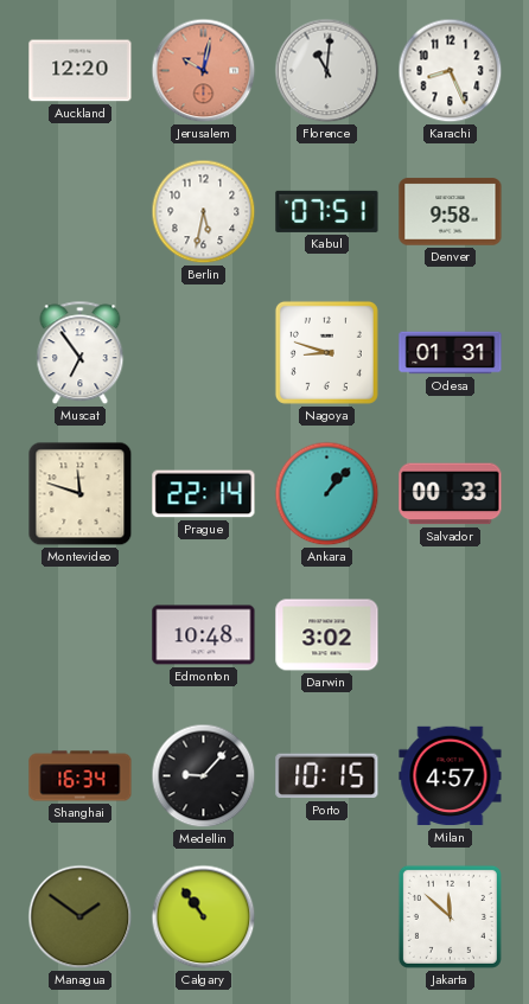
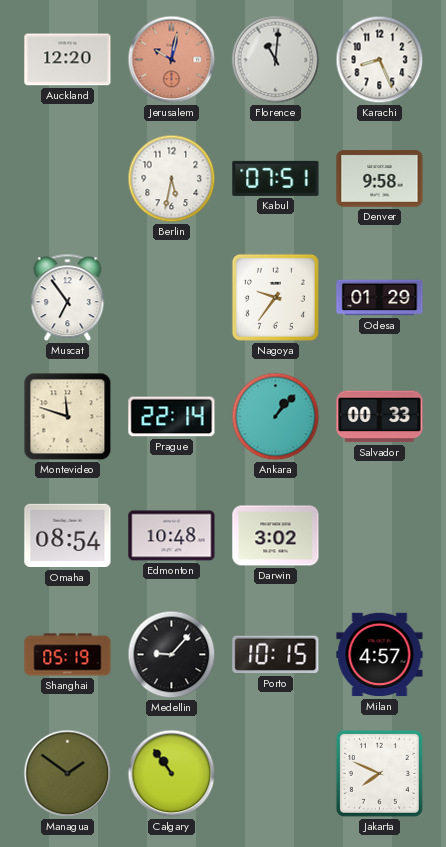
Nagoya: 8:48 -> 9:36 (275, 297)
Odesa: 01:31 -> 01:29 (380, 298)
Omaha: none -> 08:54 (68, 536)
Shanghai: 16:34 -> 05:19 (68, 655)
Jakarta: 11:52 -> 7:49 (379, 773)
